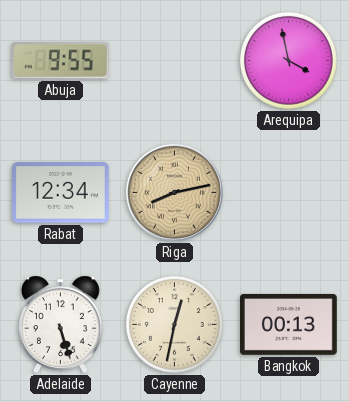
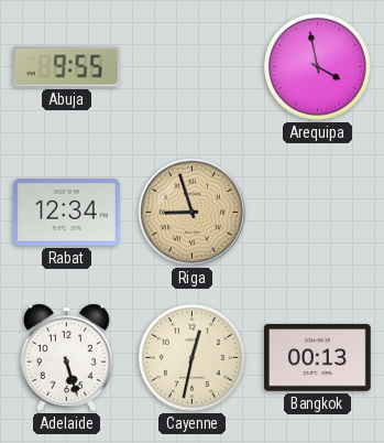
Riga: 8:13 -> 8:57 (191, 212)
